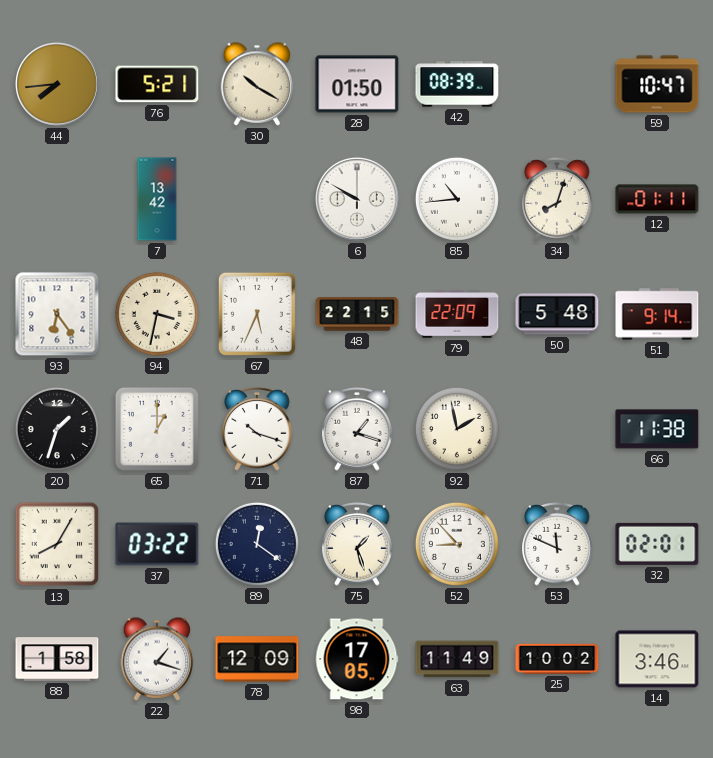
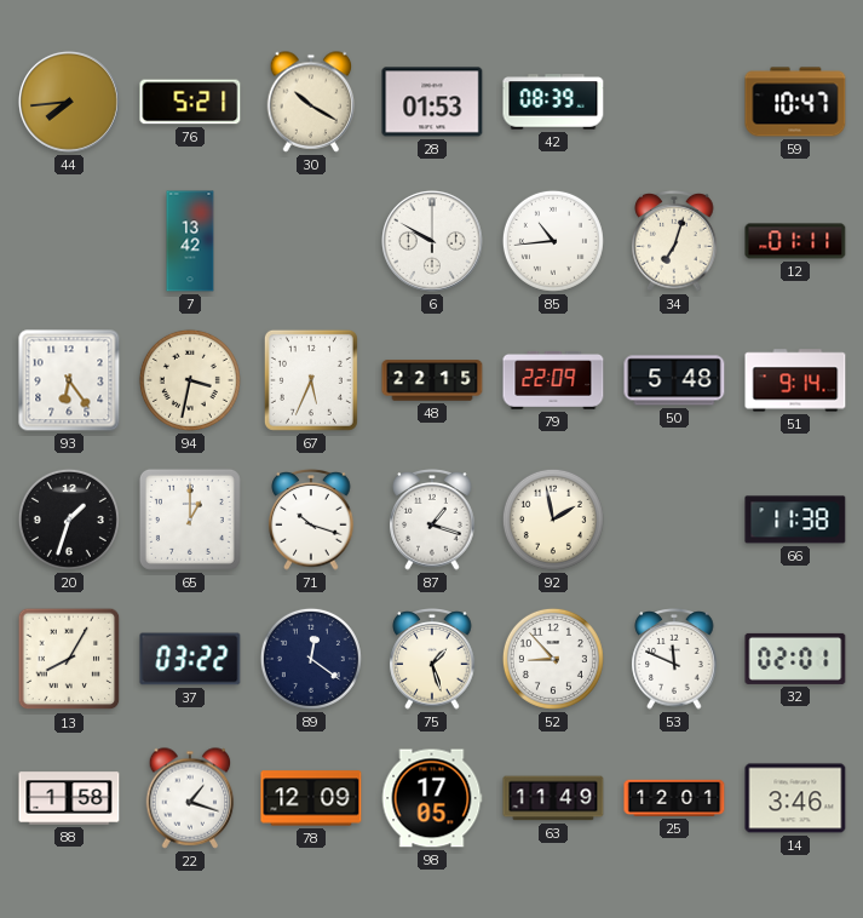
28: 01:50 -> 01:53 (432, 102)
34: 8:03 -> 7:03 (674, 241)
25: 10:02 -> 12:01 (674, 798)
